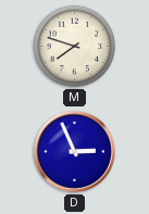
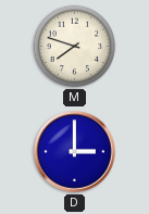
D: 2:56 -> 3:00 (74, 151)
